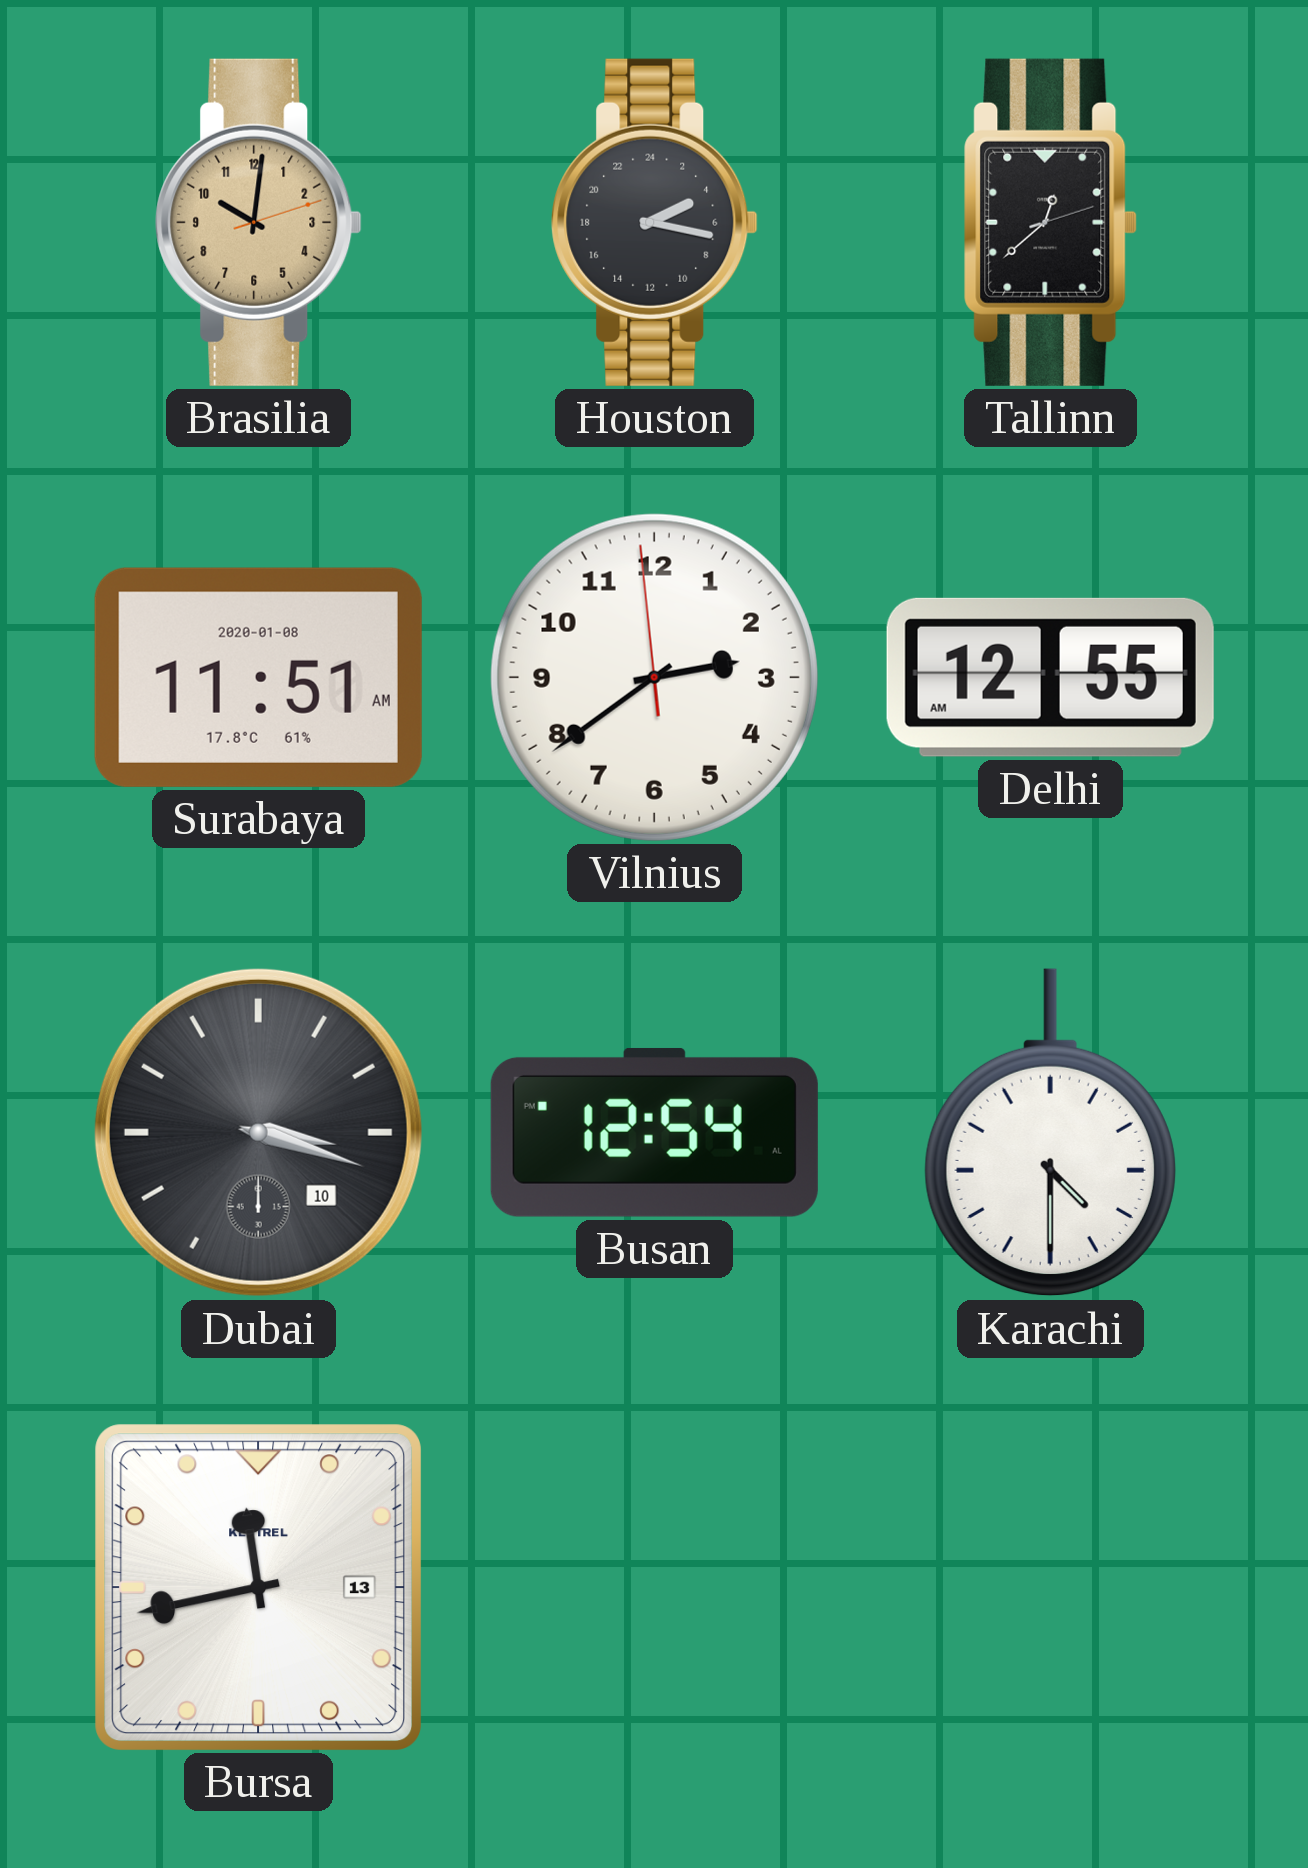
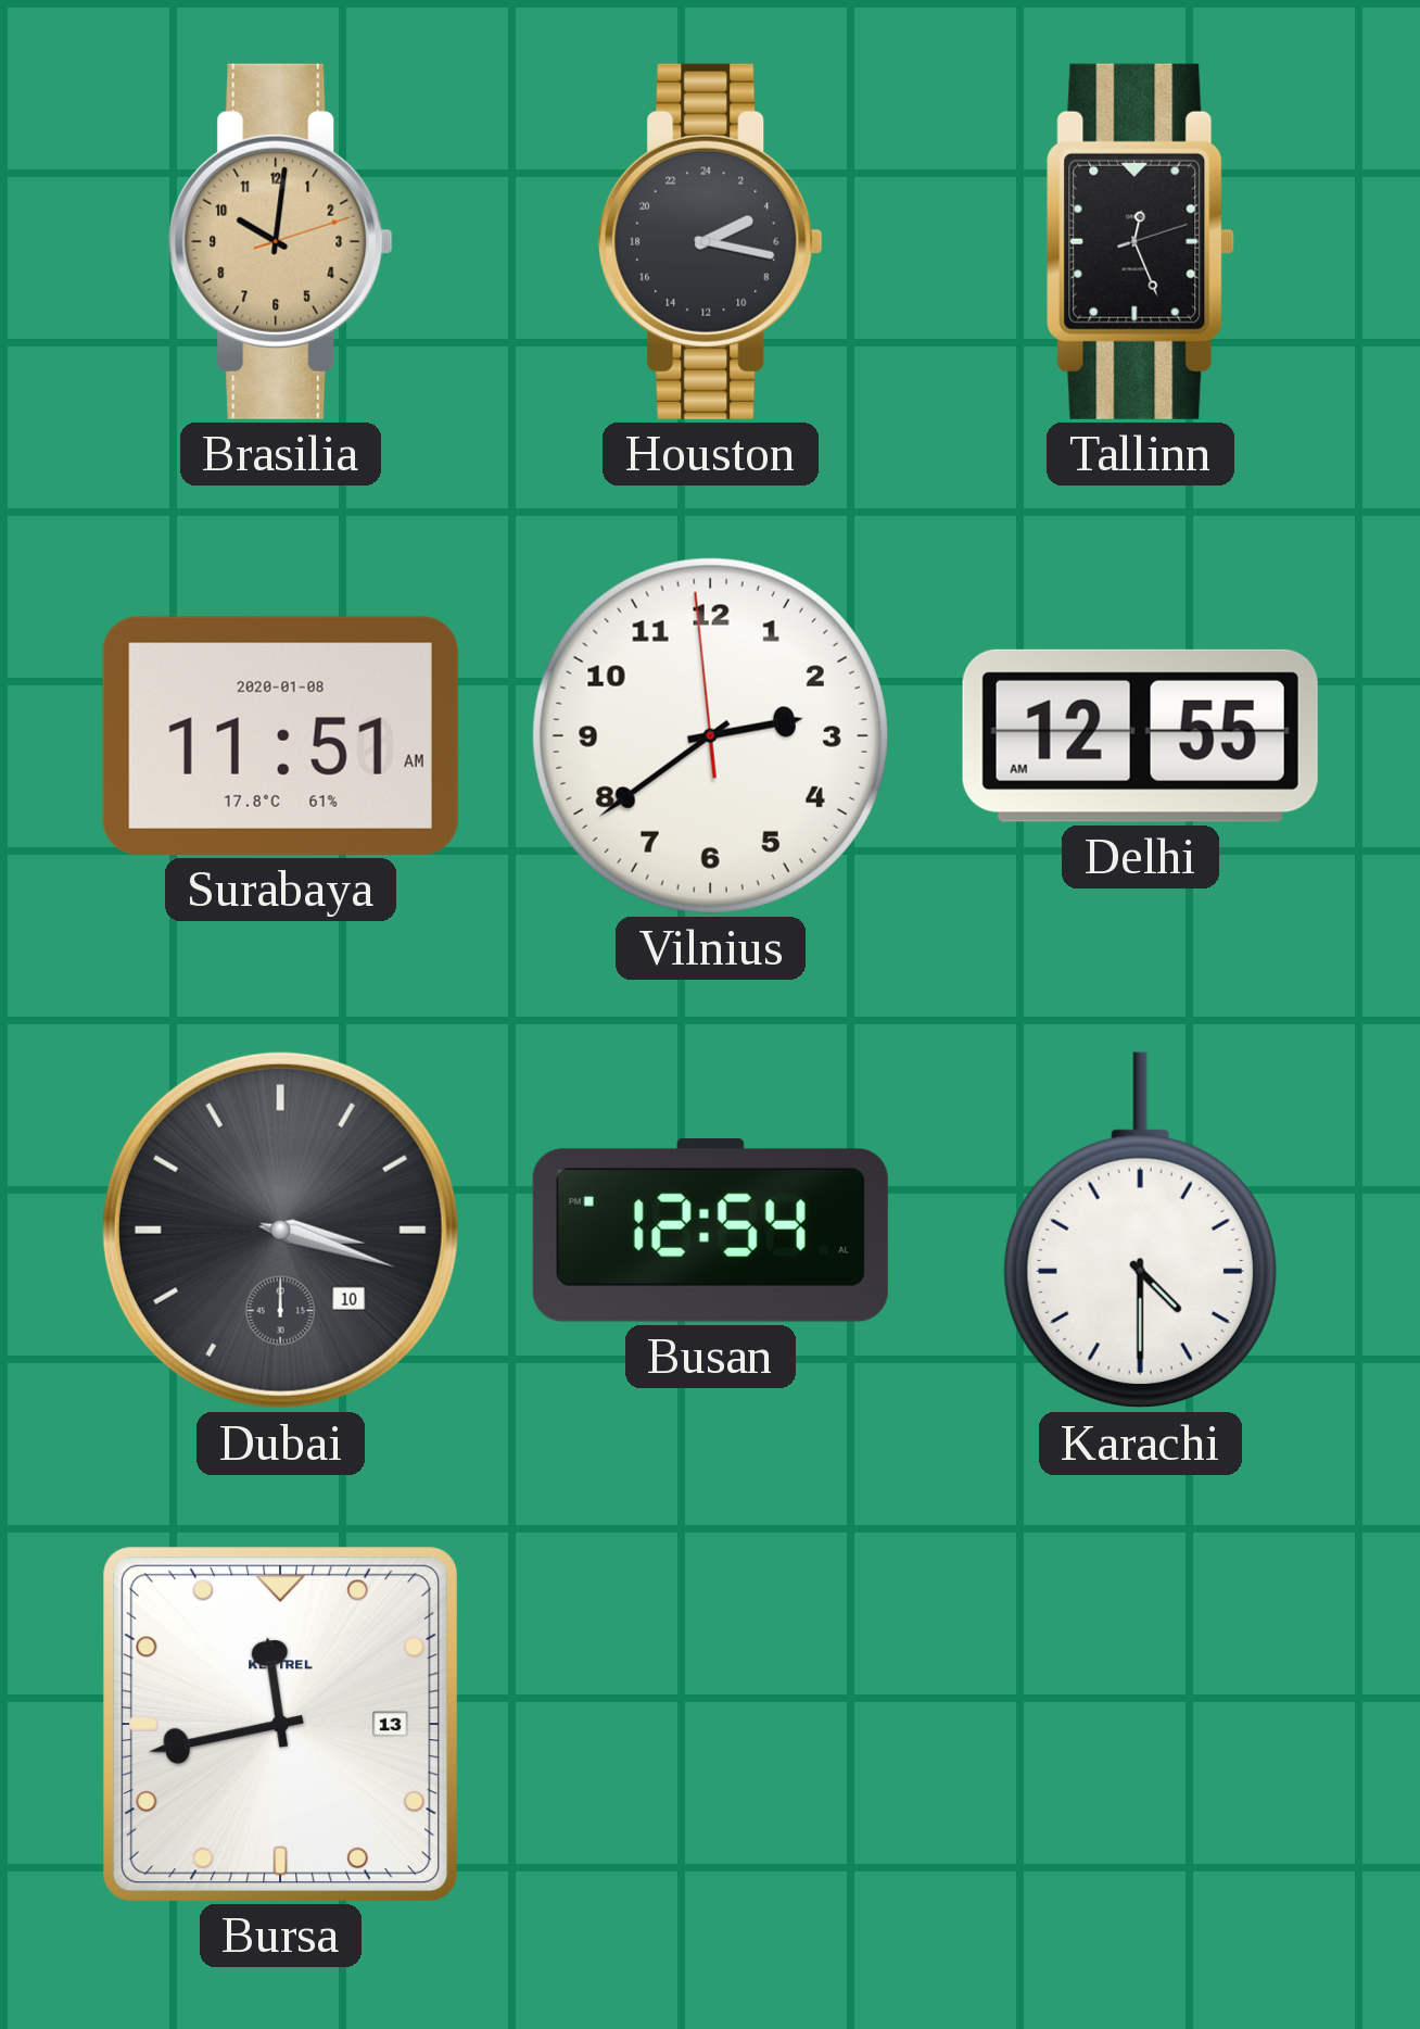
Tallinn: 12:38 -> 12:26 (1141, 241)
